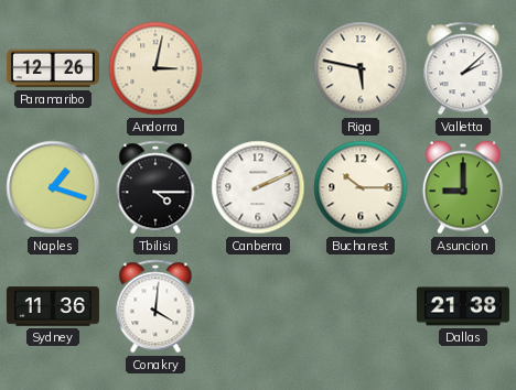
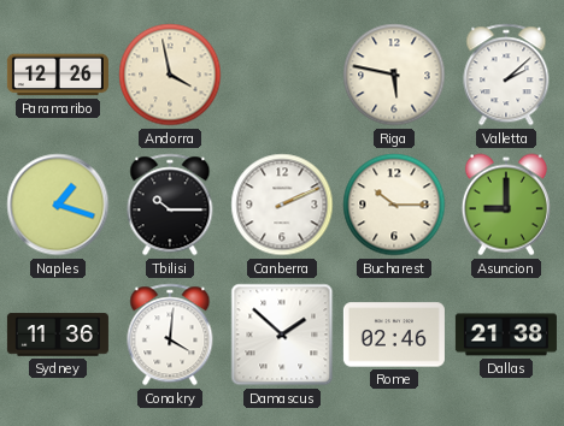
Andorra: 3:02 -> 3:58 (170, 75)
Tbilisi: 4:15 -> 10:15 (170, 205)
Damascus: none -> 1:52 (282, 335)
Rome: none -> 02:46 (394, 335)
